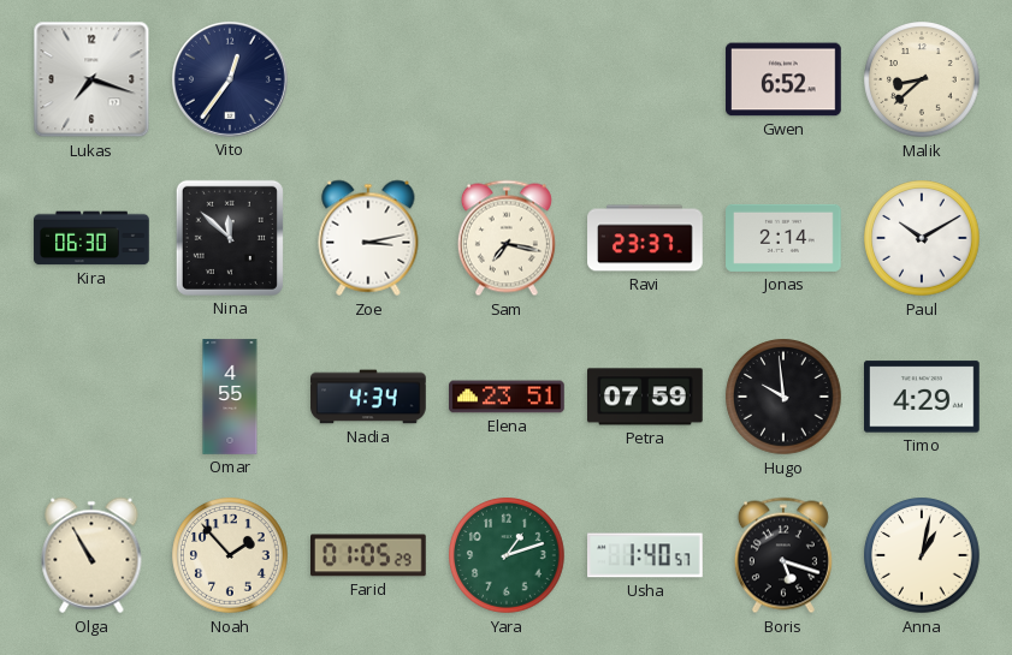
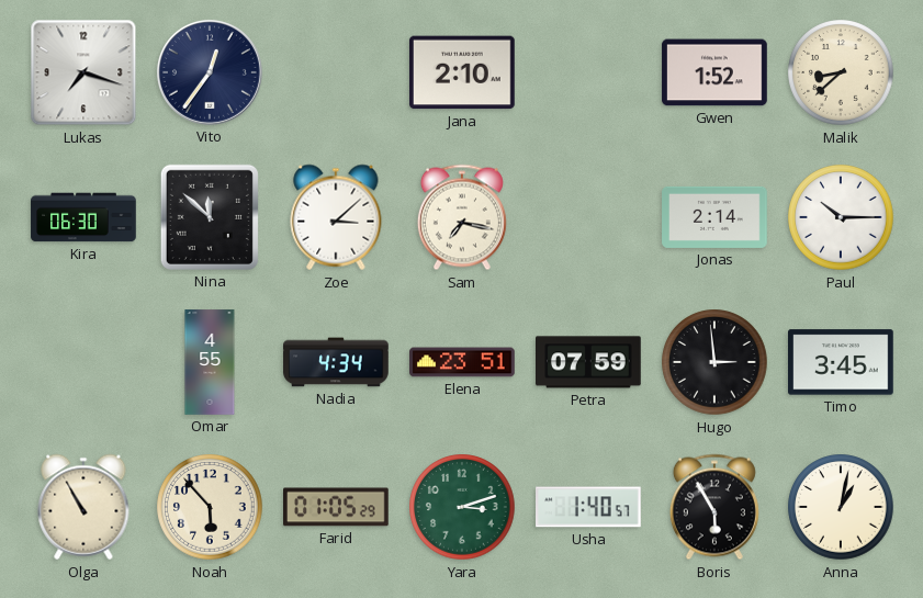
Jana: none -> 2:10 (463, 72)
Gwen: 6:52 -> 1:52 (714, 72)
Zoe: 3:13 -> 3:08 (336, 217)
Ravi: 23:37 -> none (645, 238)
Paul: 10:10 -> 10:15 (841, 217)
Hugo: 9:59 -> 2:59 (714, 362)
Timo: 4:29 -> 3:45 (842, 362)
Noah: 1:53 -> 5:53 (210, 507)
Yara: 1:12 -> 3:12 (462, 507)
Boris: 5:18 -> 5:55 (714, 507)
